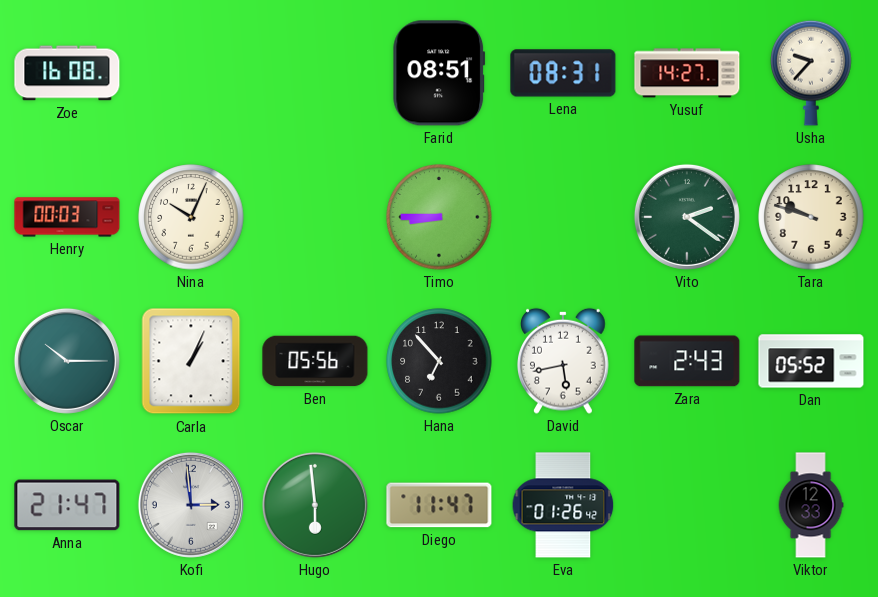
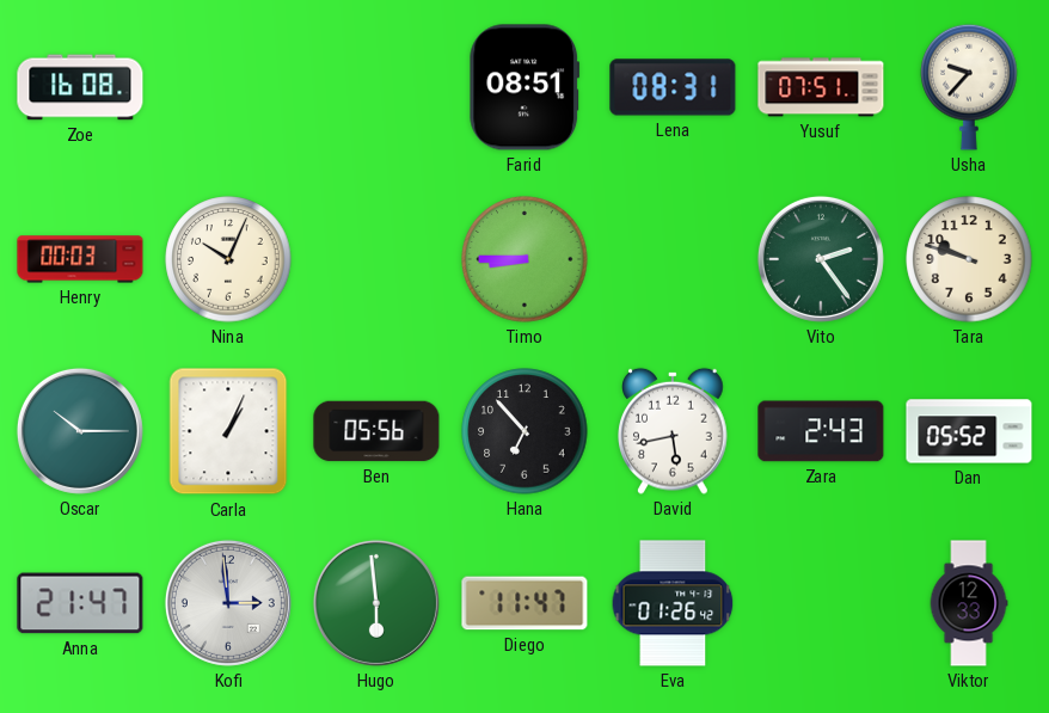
Yusuf: 14:27 -> 07:51 (821, 87)
Vito: 2:21 -> 2:24 (821, 259)
